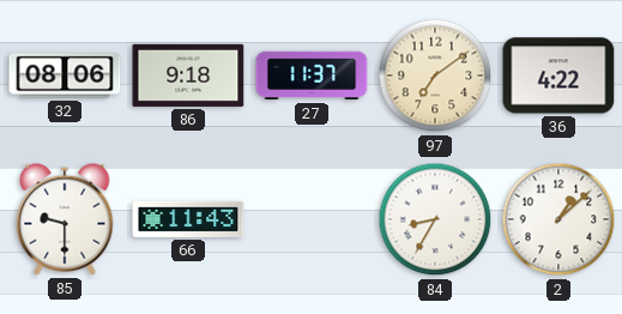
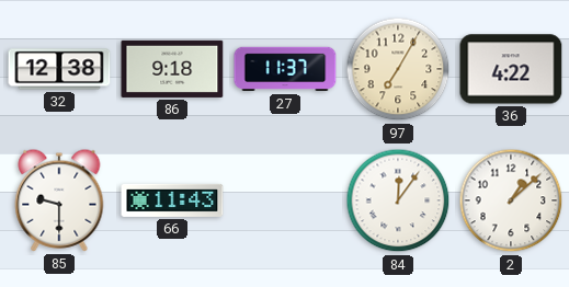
32: 08:06 -> 12:38 (59, 69)
97: 7:09 -> 7:05 (398, 69)
84: 8:35 -> 12:06 (398, 200)
